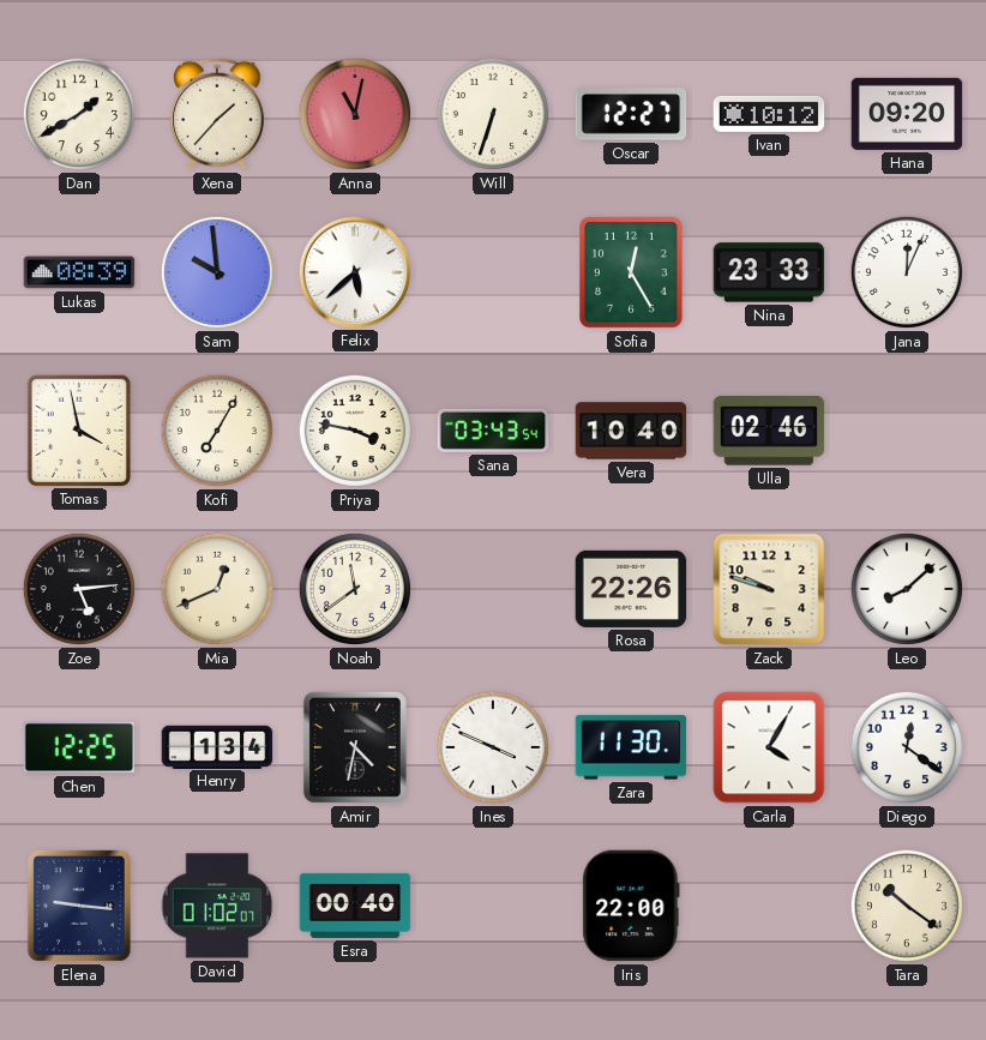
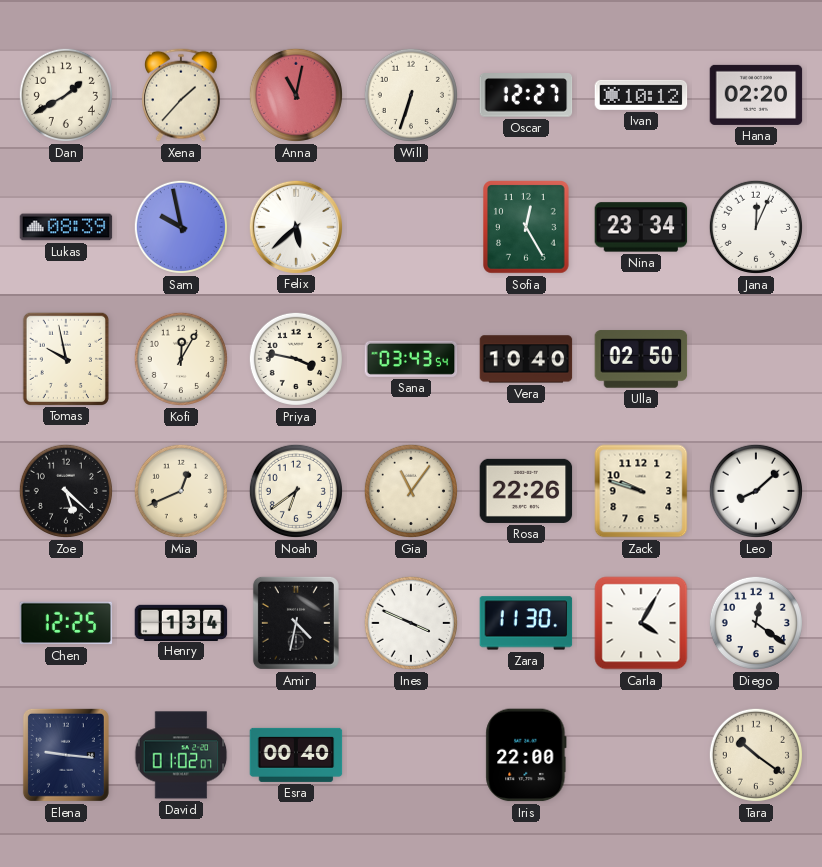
Hana: 09:20 -> 02:20 (756, 95)
Sam: 9:59 -> 9:58 (181, 227)
Nina: 23:33 -> 23:34 (641, 227)
Tomas: 3:58 -> 9:58 (66, 358)
Kofi: 7:05 -> 12:05 (181, 359)
Ulla: 02:46 -> 02:50 (641, 359)
Zoe: 5:14 -> 5:22 (66, 491)
Noah: 11:39 -> 6:39 (296, 491)
Gia: none -> 11:06 (411, 491)
